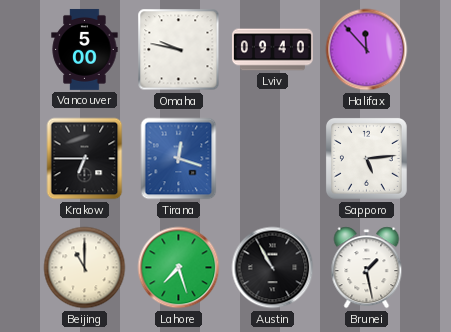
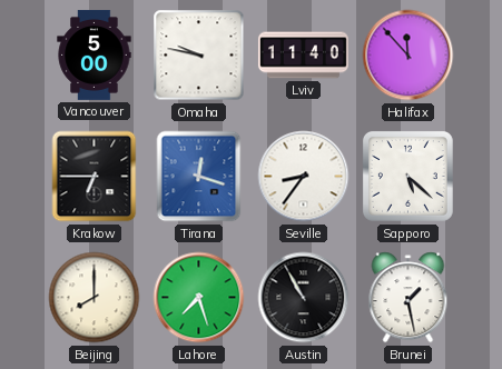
Lviv: 09:40 -> 11:40 (303, 56)
Seville: none -> 8:36 (304, 177)
Sapporo: 5:14 -> 5:22 (407, 176)
Beijing: 11:00 -> 8:00 (95, 298)
